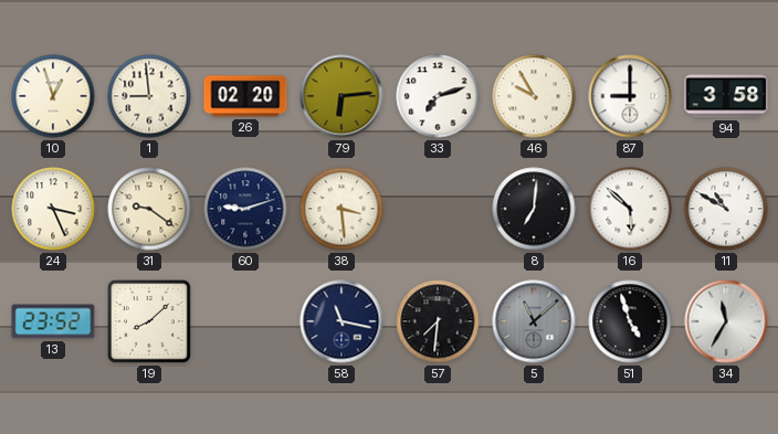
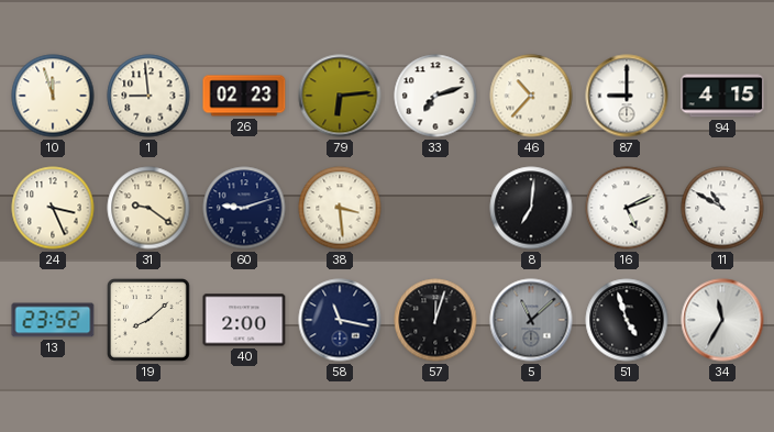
10: 12:57 -> 11:57 (53, 96)
26: 02:20 -> 02:23 (244, 96)
46: 9:55 -> 10:37 (531, 96)
94: 3:58 -> 4:15 (722, 96)
16: 5:52 -> 5:11 (627, 208)
40: none -> 2:00 (244, 320)
57: 7:31 -> 12:03 (435, 320)
